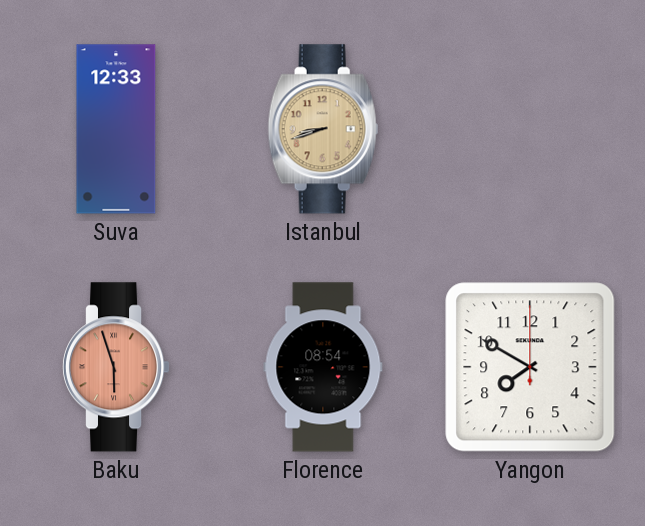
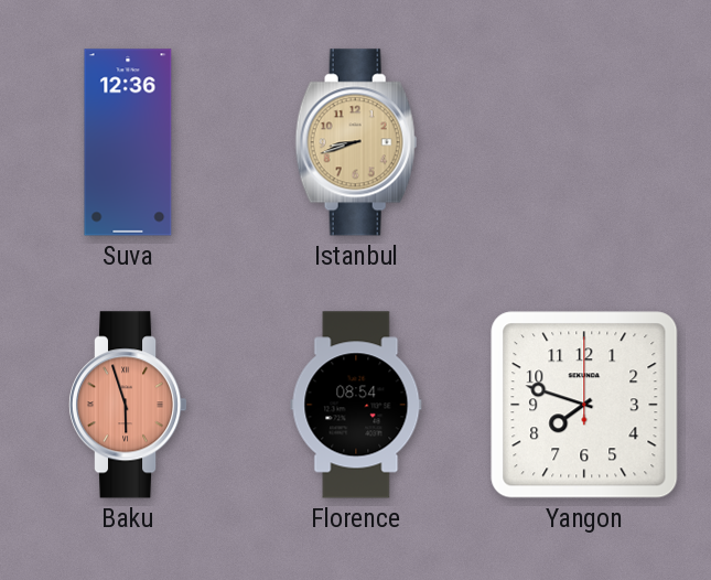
Suva: 12:33 -> 12:36 (128, 142)
Yangon: 7:50 -> 7:48 (584, 405)
